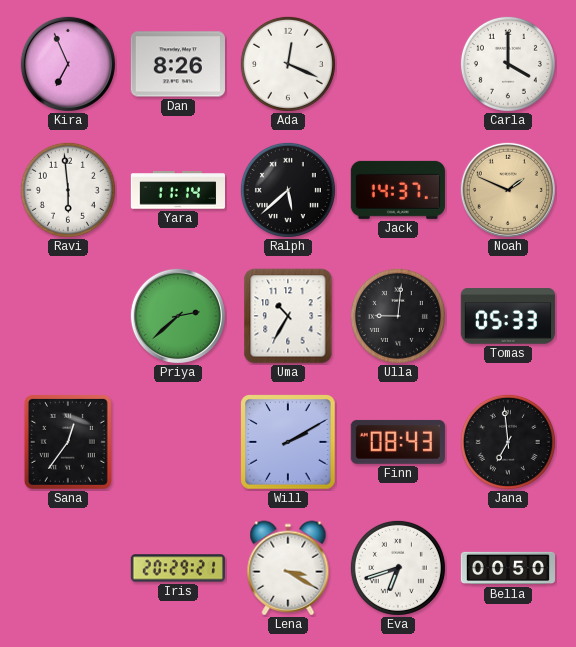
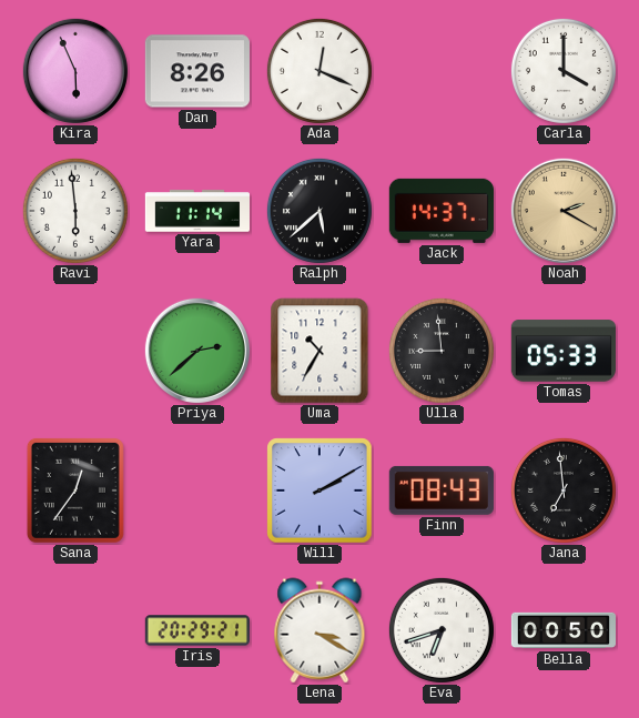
Kira: 6:56 -> 5:56 (75, 71)
Noah: 1:49 -> 2:20 (564, 211)
Ulla: 9:01 -> 8:59 (442, 351)
